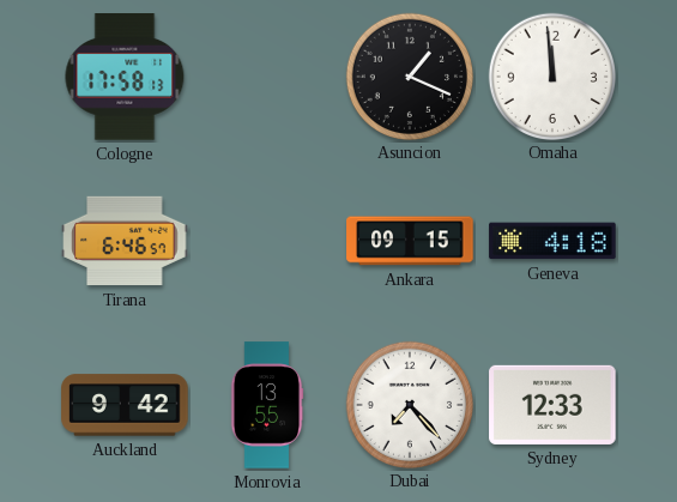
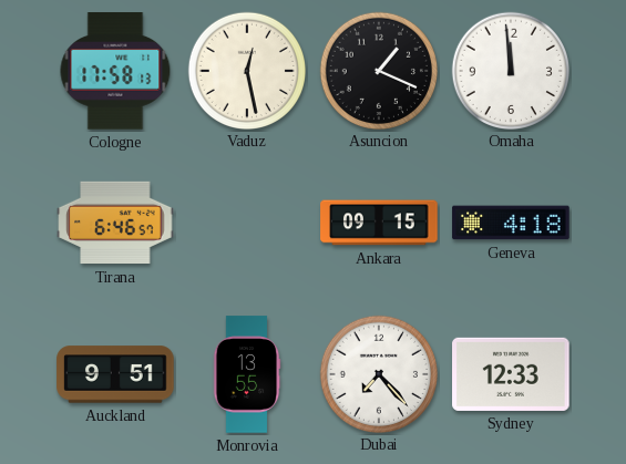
Vaduz: none -> 12:28 (246, 70)
Auckland: 9:42 -> 9:51 (115, 374)
